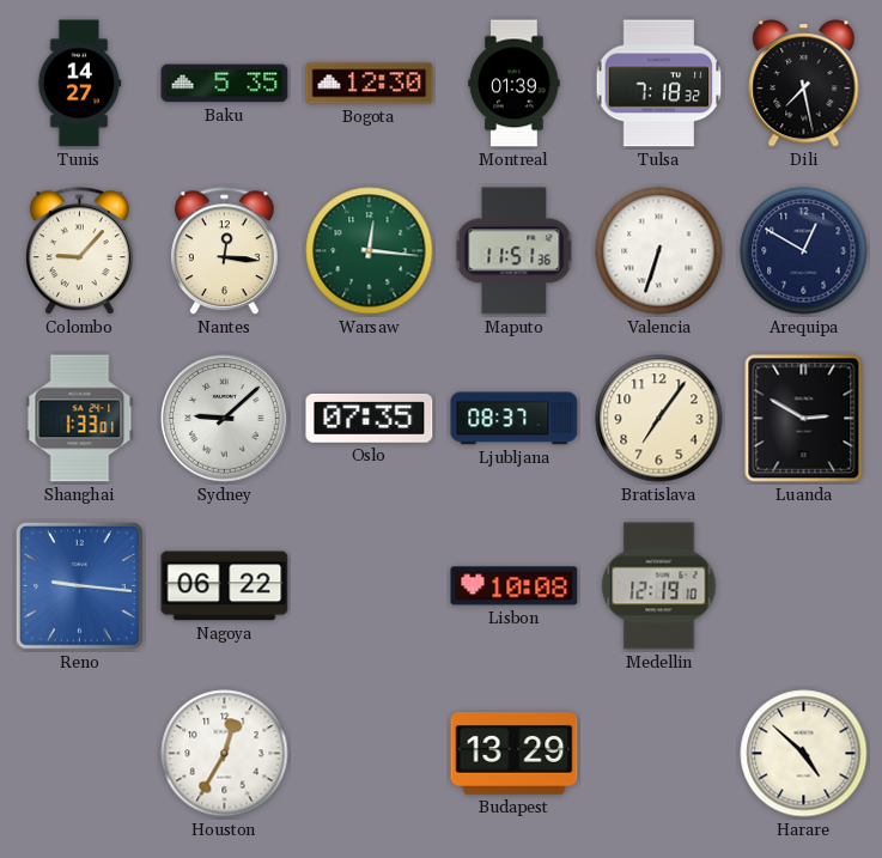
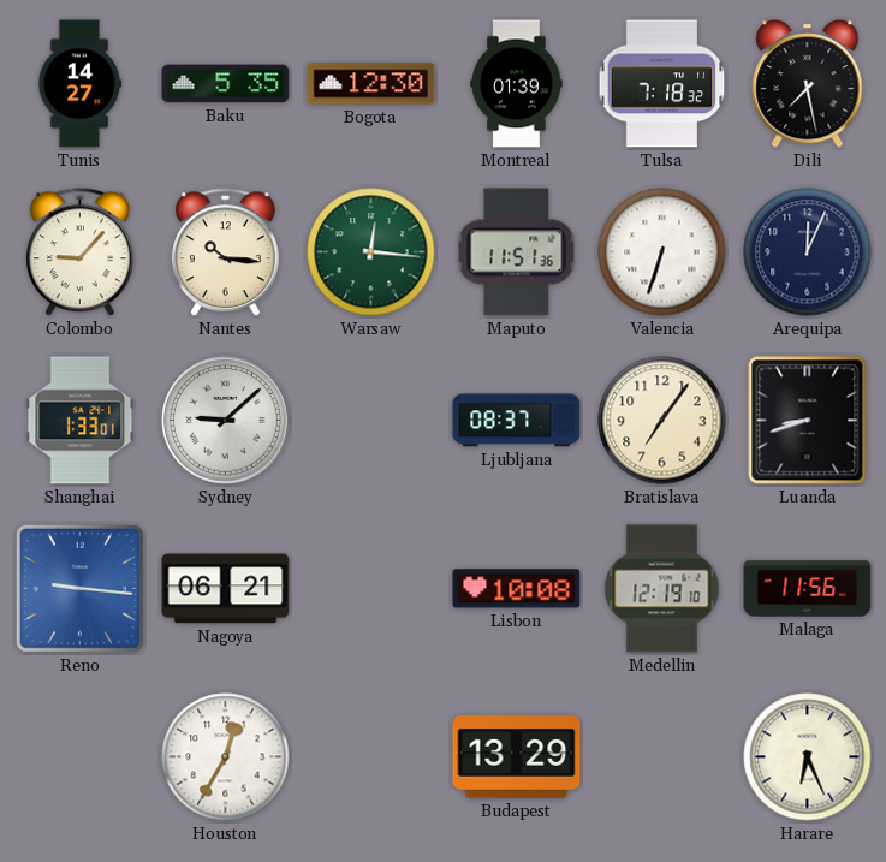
Nantes: 12:16 -> 10:16 (225, 252)
Arequipa: 12:50 -> 12:04 (808, 252)
Oslo: 07:35 -> none (370, 418)
Luanda: 2:50 -> 8:42 (808, 421)
Nagoya: 06:22 -> 06:21 (226, 589)
Malaga: none -> 11:56 (808, 589)
Harare: 4:52 -> 6:26 (808, 757)
